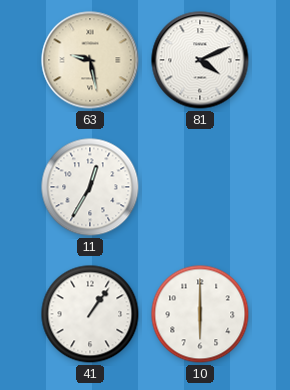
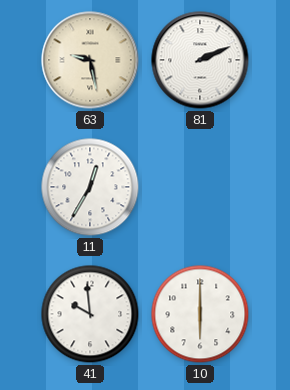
81: 4:11 -> 2:11 (200, 60)
41: 1:06 -> 9:59 (90, 314)
